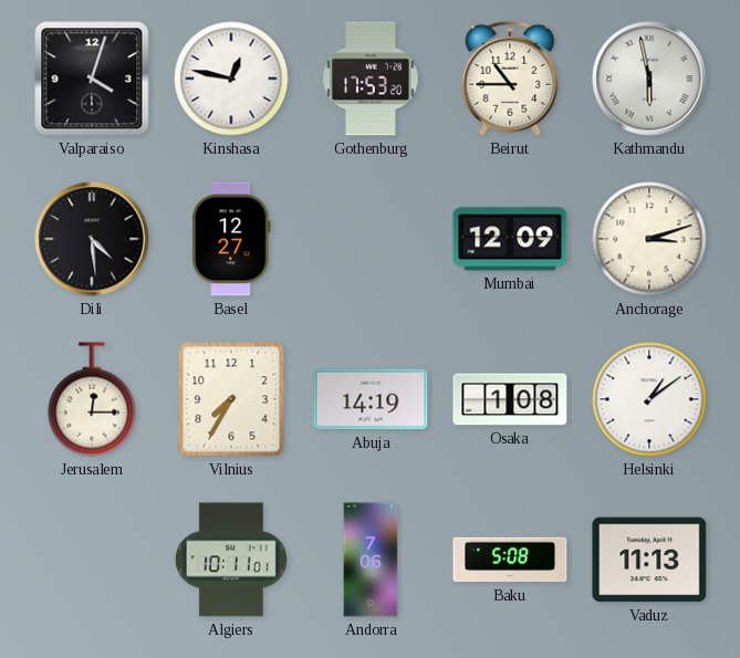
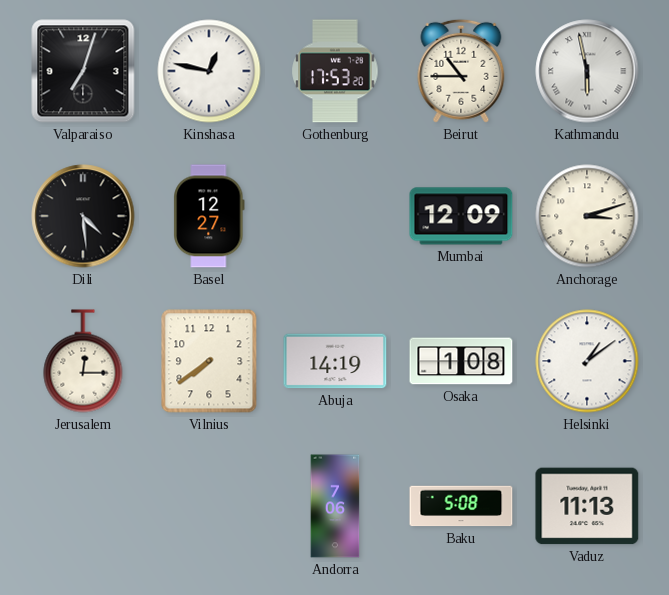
Valparaiso: 4:03 -> 7:03 (83, 71)
Vilnius: 7:35 -> 7:39 (209, 361)
Algiers: 10:11 -> none (231, 560)
